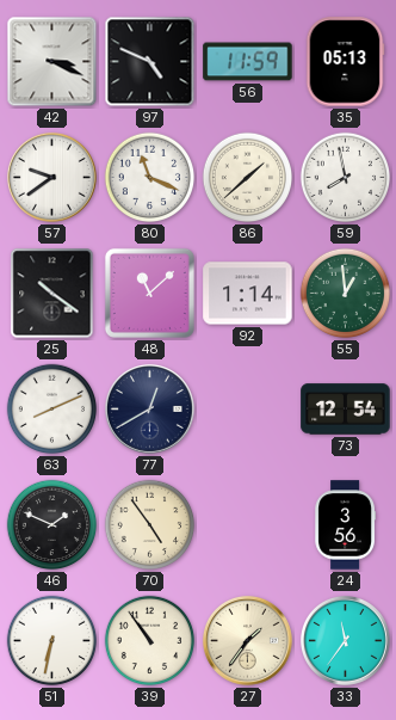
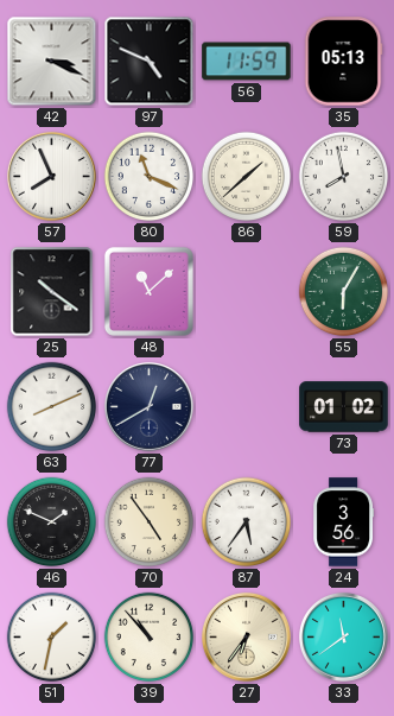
57: 9:39 -> 7:56 (51, 176)
92: 1:14 -> none (248, 294)
55: 12:59 -> 6:05 (344, 292)
73: 12:54 -> 01:02 (344, 407)
87: none -> 5:36 (247, 522)
51: 6:32 -> 1:32 (52, 638)
39: 10:54 -> 10:53 (150, 638)
27: 1:36 -> 6:36 (246, 636)
33: 11:36 -> 11:39 (343, 636)
